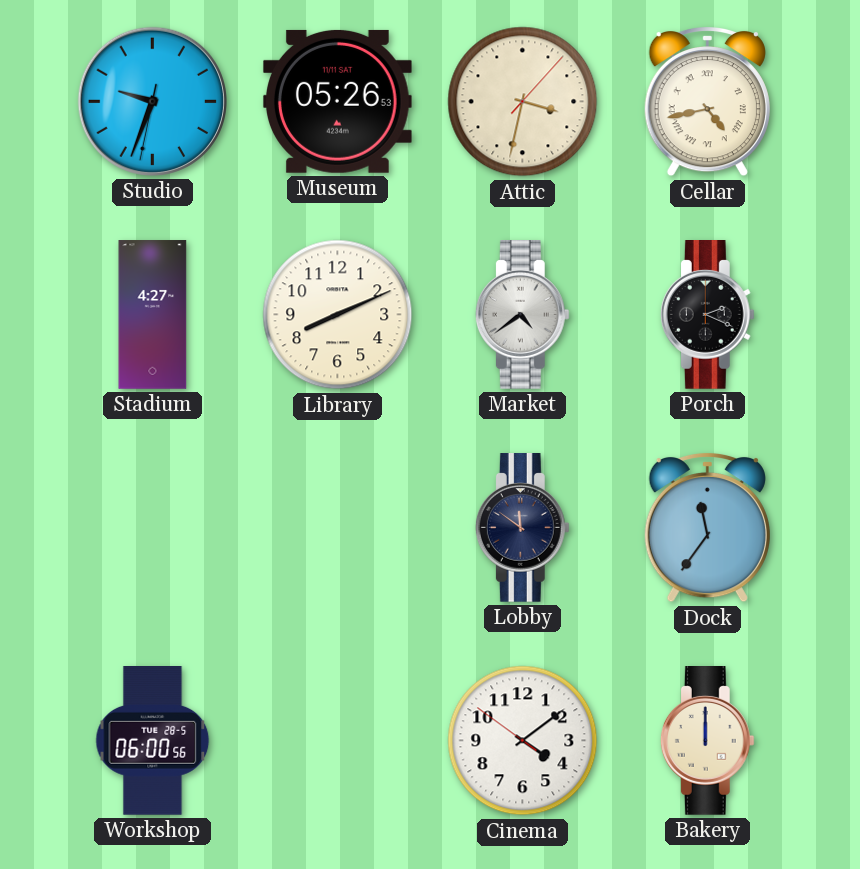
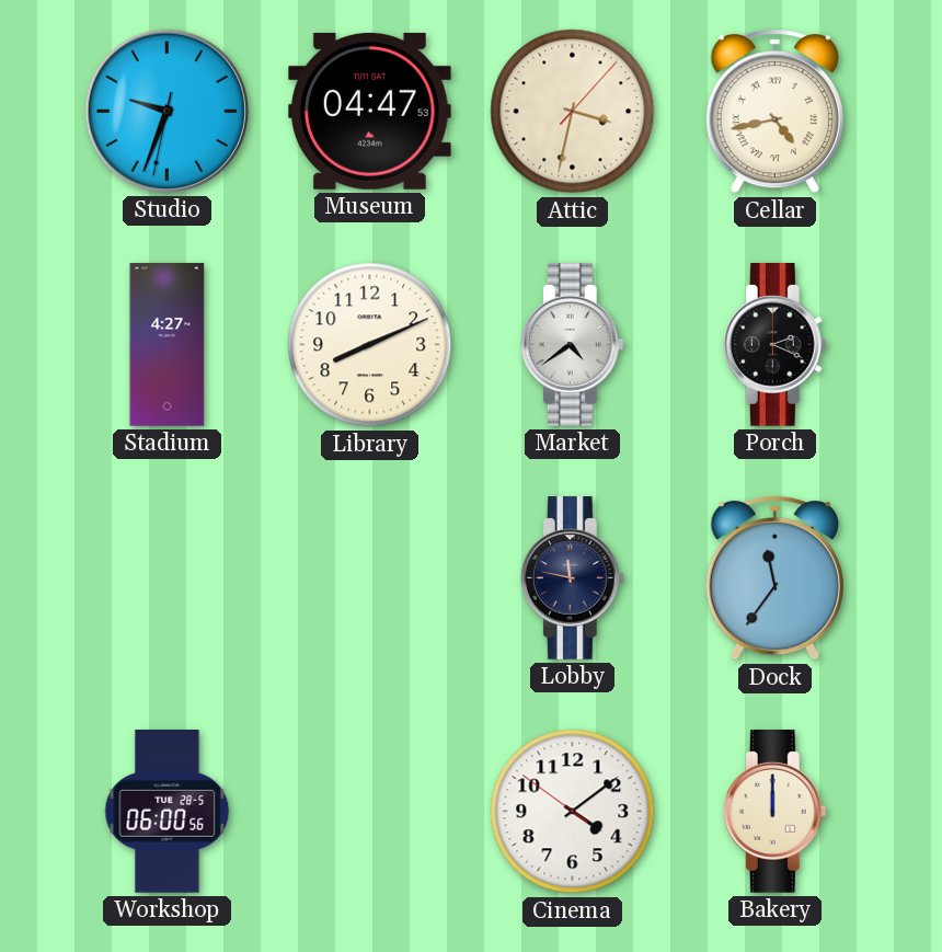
Museum: 05:26 -> 04:47 (369, 111)
Lobby: 11:51 -> 11:47 (572, 578)
